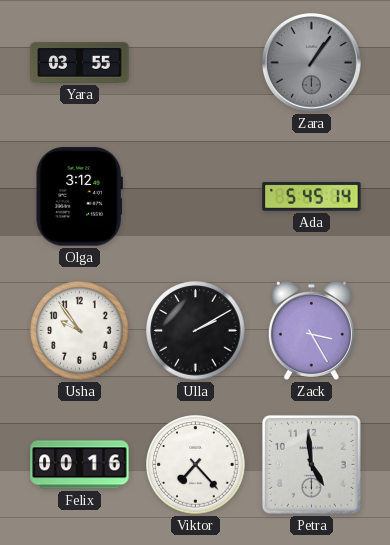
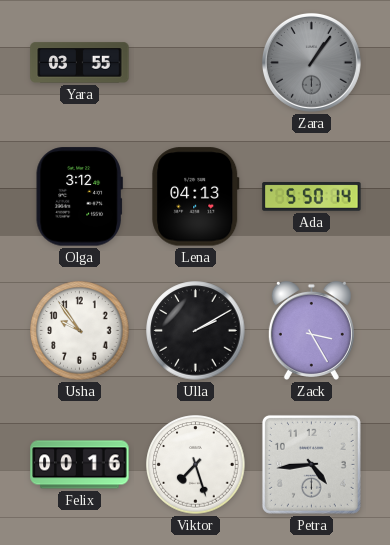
Lena: none -> 04:13 (196, 197)
Ada: 5:45 -> 5:50 (312, 197)
Viktor: 7:23 -> 7:27 (196, 465)
Petra: 4:59 -> 4:44 (311, 464)
